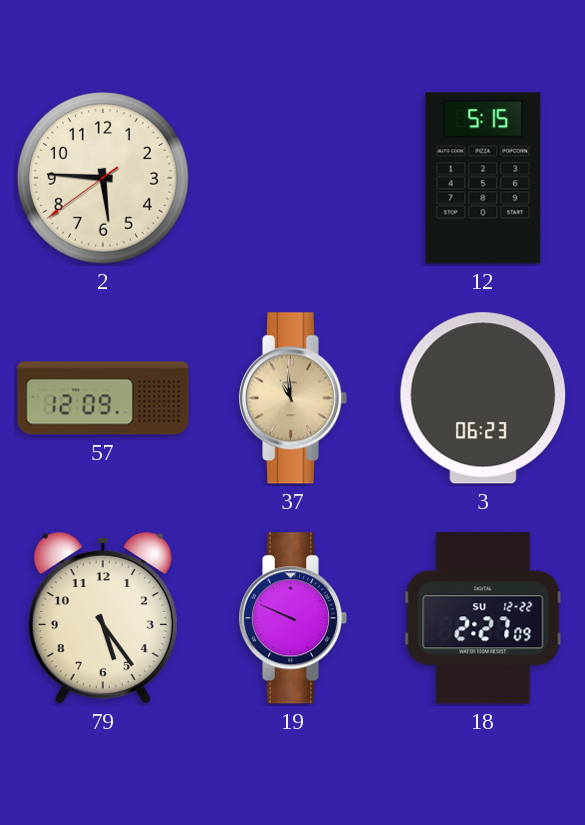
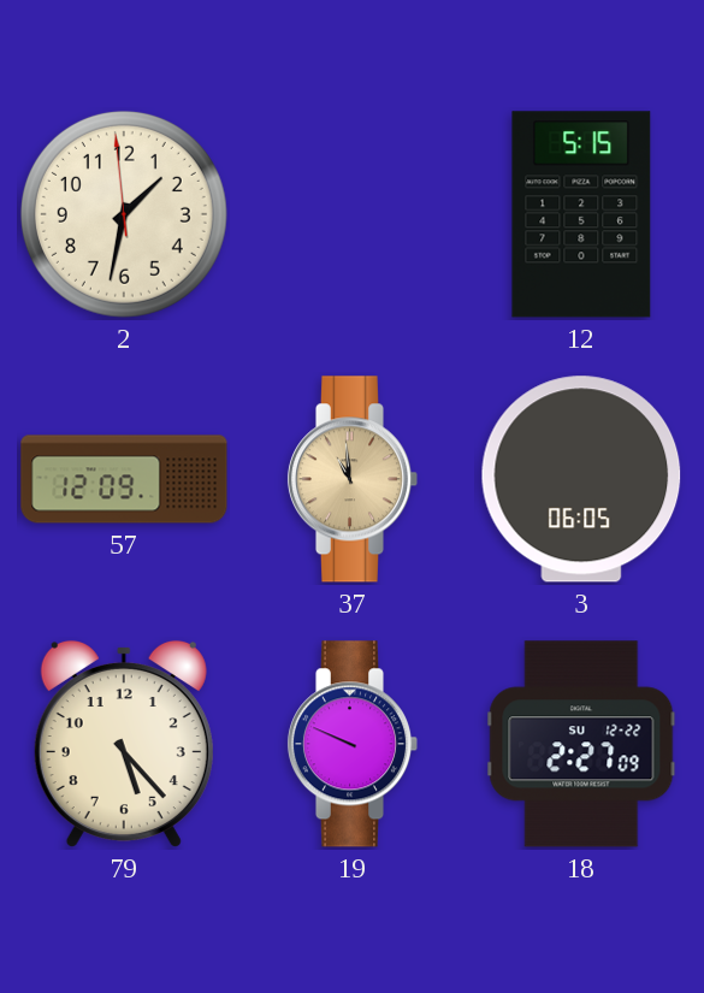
2: 5:45 -> 1:31 (124, 214)
3: 06:23 -> 06:05 (581, 479)
79: 5:24 -> 5:23 (124, 744)
